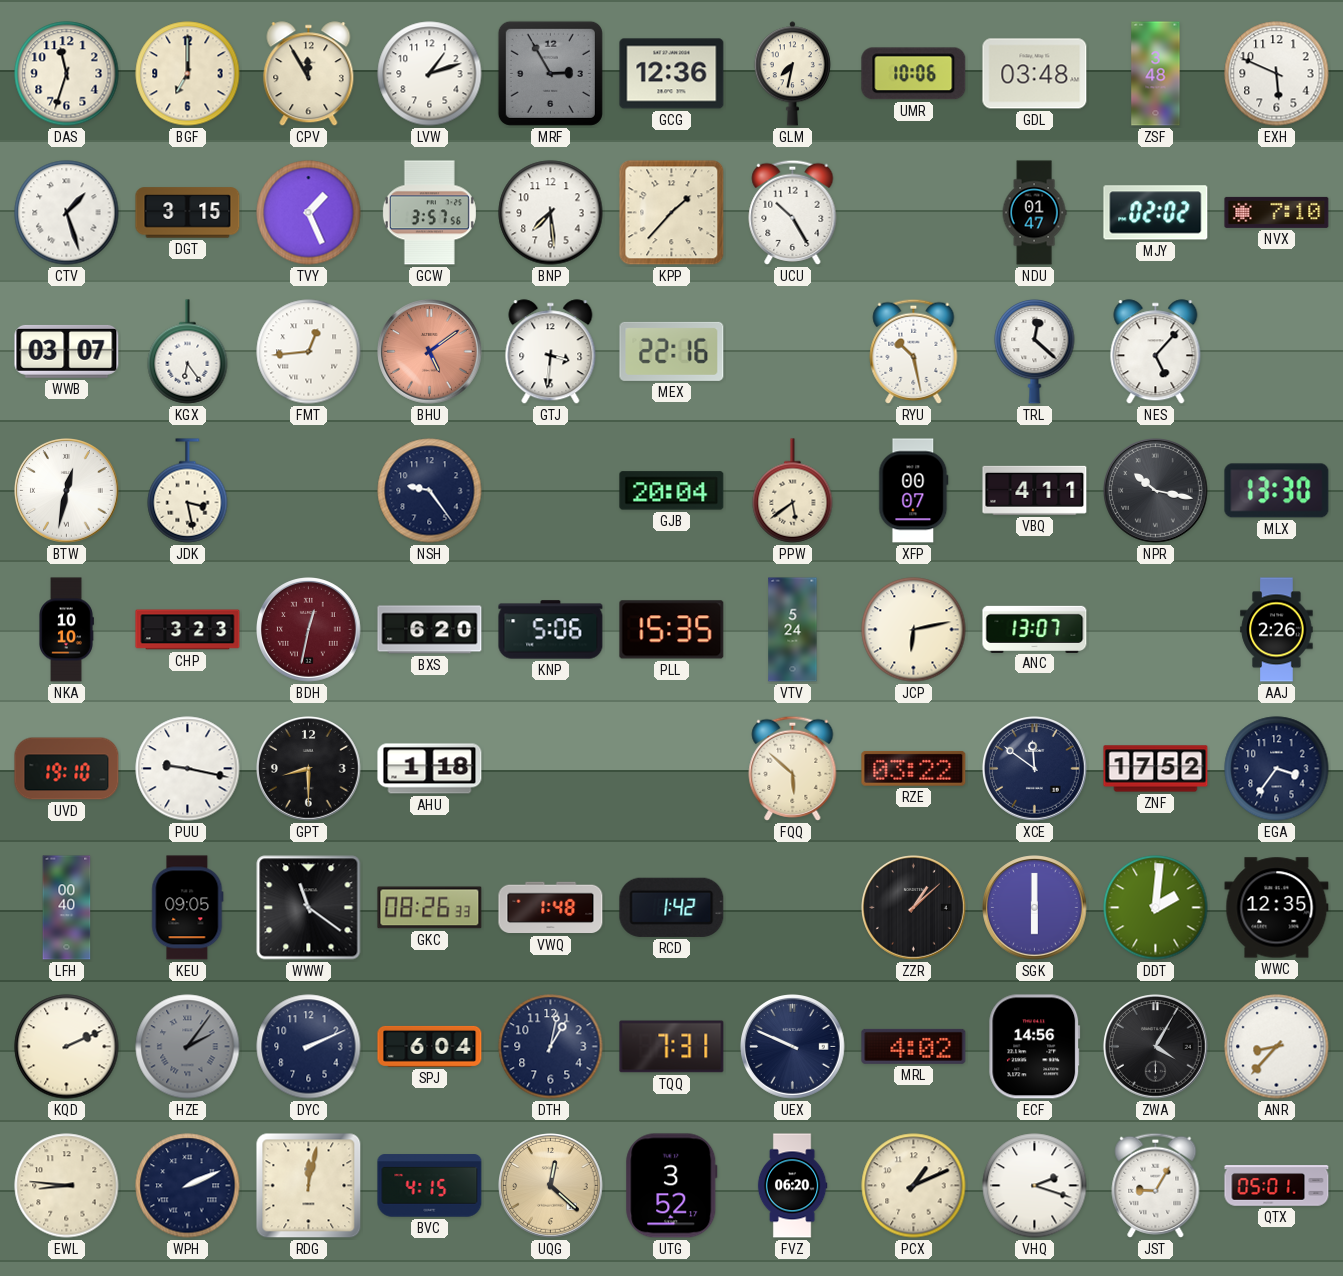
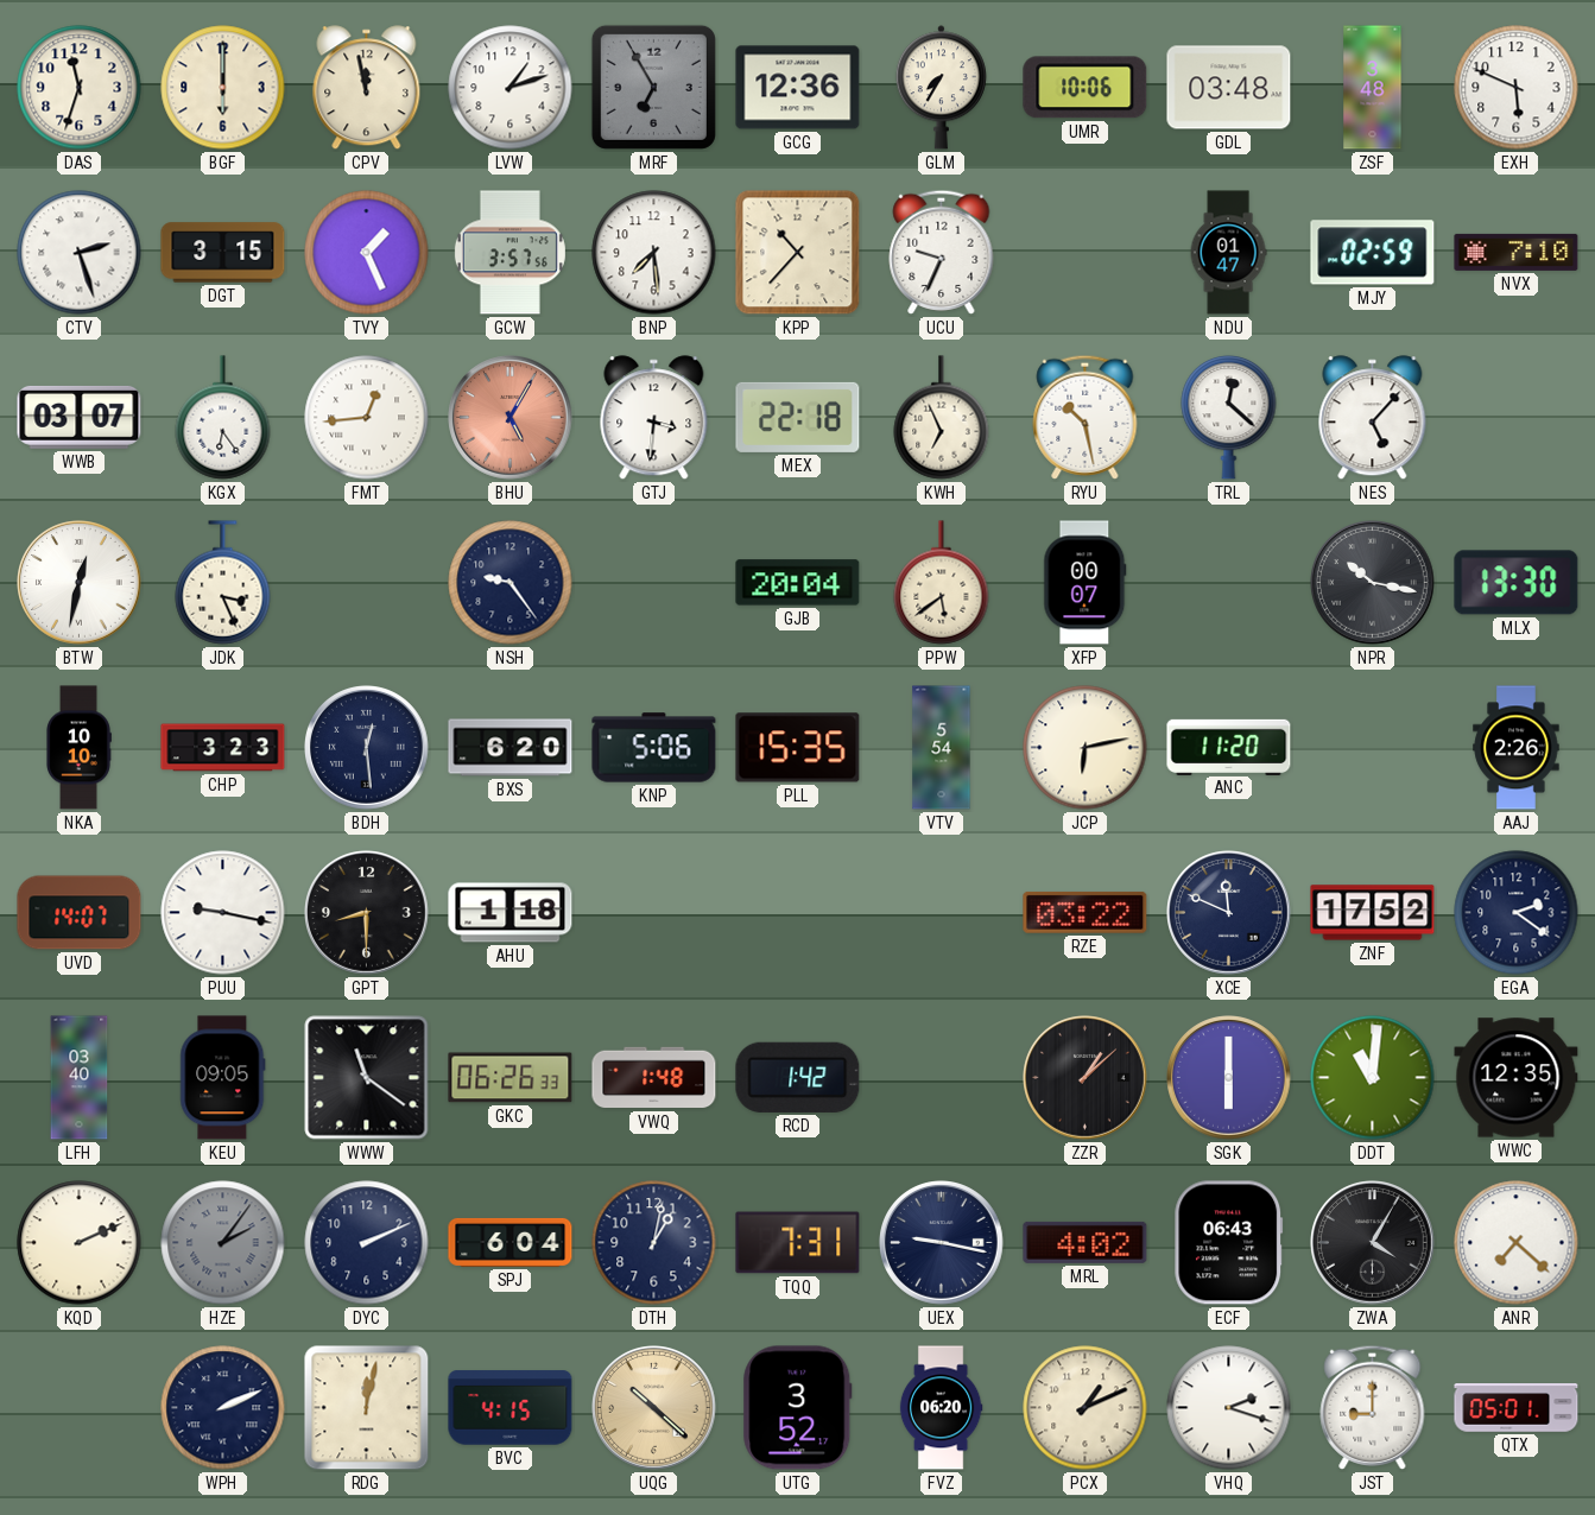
BGF: 7:00 -> 6:00 (223, 88)
CPV: 11:55 -> 11:58 (367, 88)
MRF: 2:55 -> 6:55 (653, 87)
GLM: 7:32 -> 7:35 (941, 88)
CTV: 1:27 -> 2:27 (80, 253)
KPP: 1:37 -> 10:37 (798, 253)
UCU: 10:25 -> 9:34 (942, 252)
MJY: 02:02 -> 02:59 (1373, 253)
BHU: 5:09 -> 5:05 (511, 418)
MEX: 22:16 -> 22:18 (798, 417)
KWH: none -> 6:56 (942, 418)
JDK: 3:28 -> 3:26 (223, 583)
VBQ: 4:11 -> none (1035, 490)
BDH: 12:32 -> 12:29 (367, 748)
BDH dial: burgundy -> navy (367, 748)
VTV: 5:24 -> 5:54 (942, 748)
ANC: 13:07 -> 11:20 (1229, 747)
UVD: 19:10 -> 14:07 (80, 913)
FQQ: 5:52 -> none (793, 768)
XCE: 11:51 -> 11:49 (1229, 913)
EGA: 3:36 -> 2:21 (1517, 913)
LFH: 00:40 -> 03:40 (80, 1078)
GKC: 08:26 -> 06:26 (511, 1078)
DDT: 2:01 -> 11:01 (1373, 1078)
UEX: 9:49 -> 9:17 (942, 1243)
ECF: 14:56 -> 06:43 (1229, 1243)
ANR: 8:37 -> 7:22 (1517, 1243)
EWL: 8:46 -> none (67, 1186)
UQG: 12:22 -> 10:22 (654, 1408)
JST: 9:05 -> 9:00 (1373, 1407)
